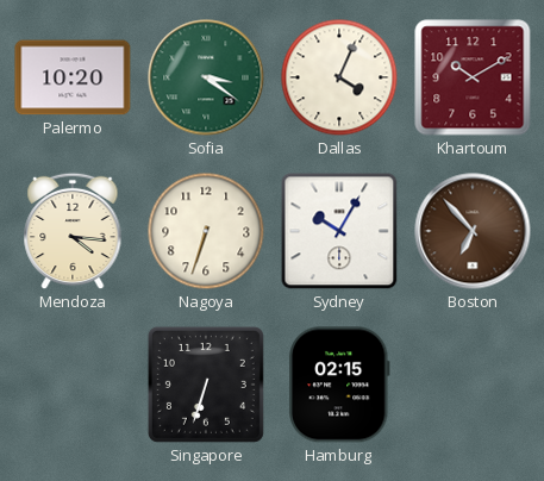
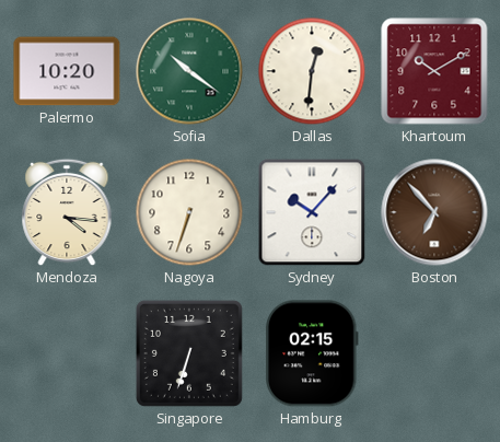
Sofia: 3:21 -> 10:21 (189, 71)
Dallas: 4:04 -> 12:31 (312, 71)
Sydney: 10:05 -> 10:07 (312, 212)
